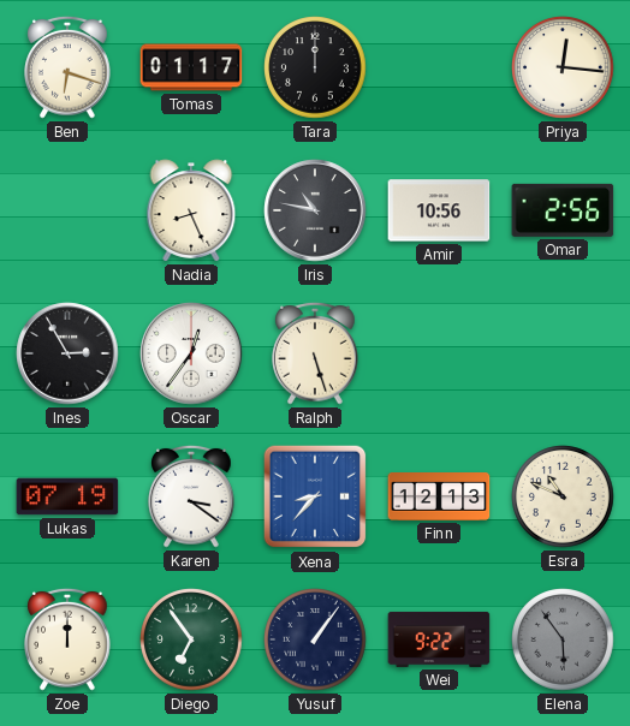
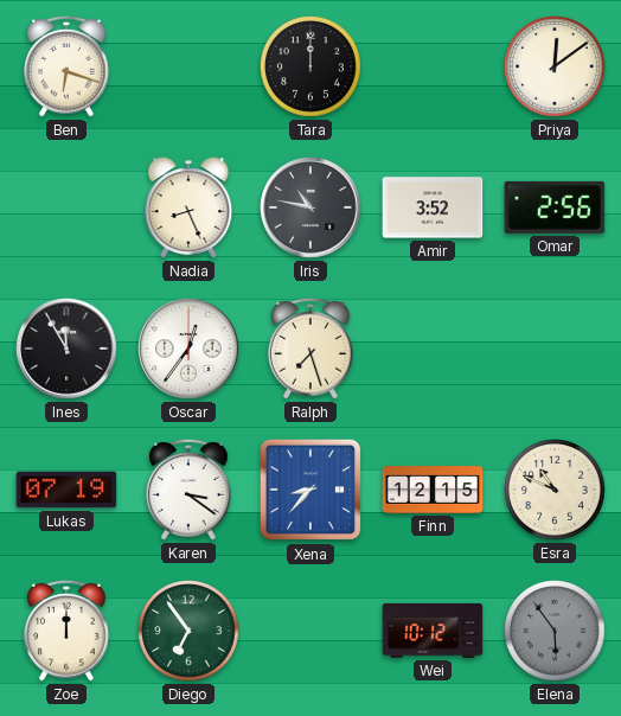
Tomas: 01:17 -> none (191, 67)
Priya: 12:16 -> 12:09 (555, 66)
Amir: 10:56 -> 3:52 (433, 207)
Ines: 2:55 -> 11:55 (66, 349)
Ralph: 5:27 -> 7:27 (310, 349)
Finn: 12:13 -> 12:15 (433, 491)
Yusuf: 1:06 -> none (315, 639)
Wei: 9:22 -> 10:12 (433, 631)
